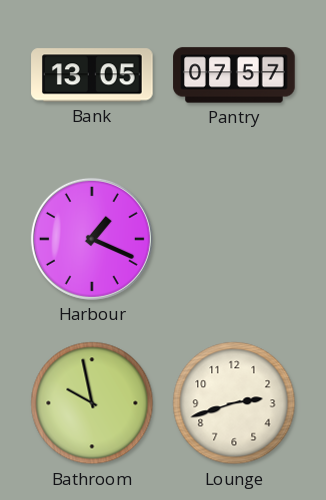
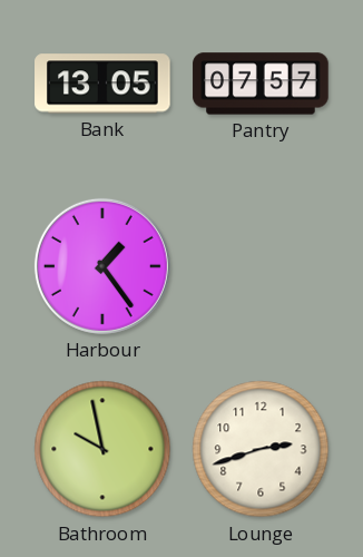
Harbour: 1:19 -> 1:24 (102, 266)
